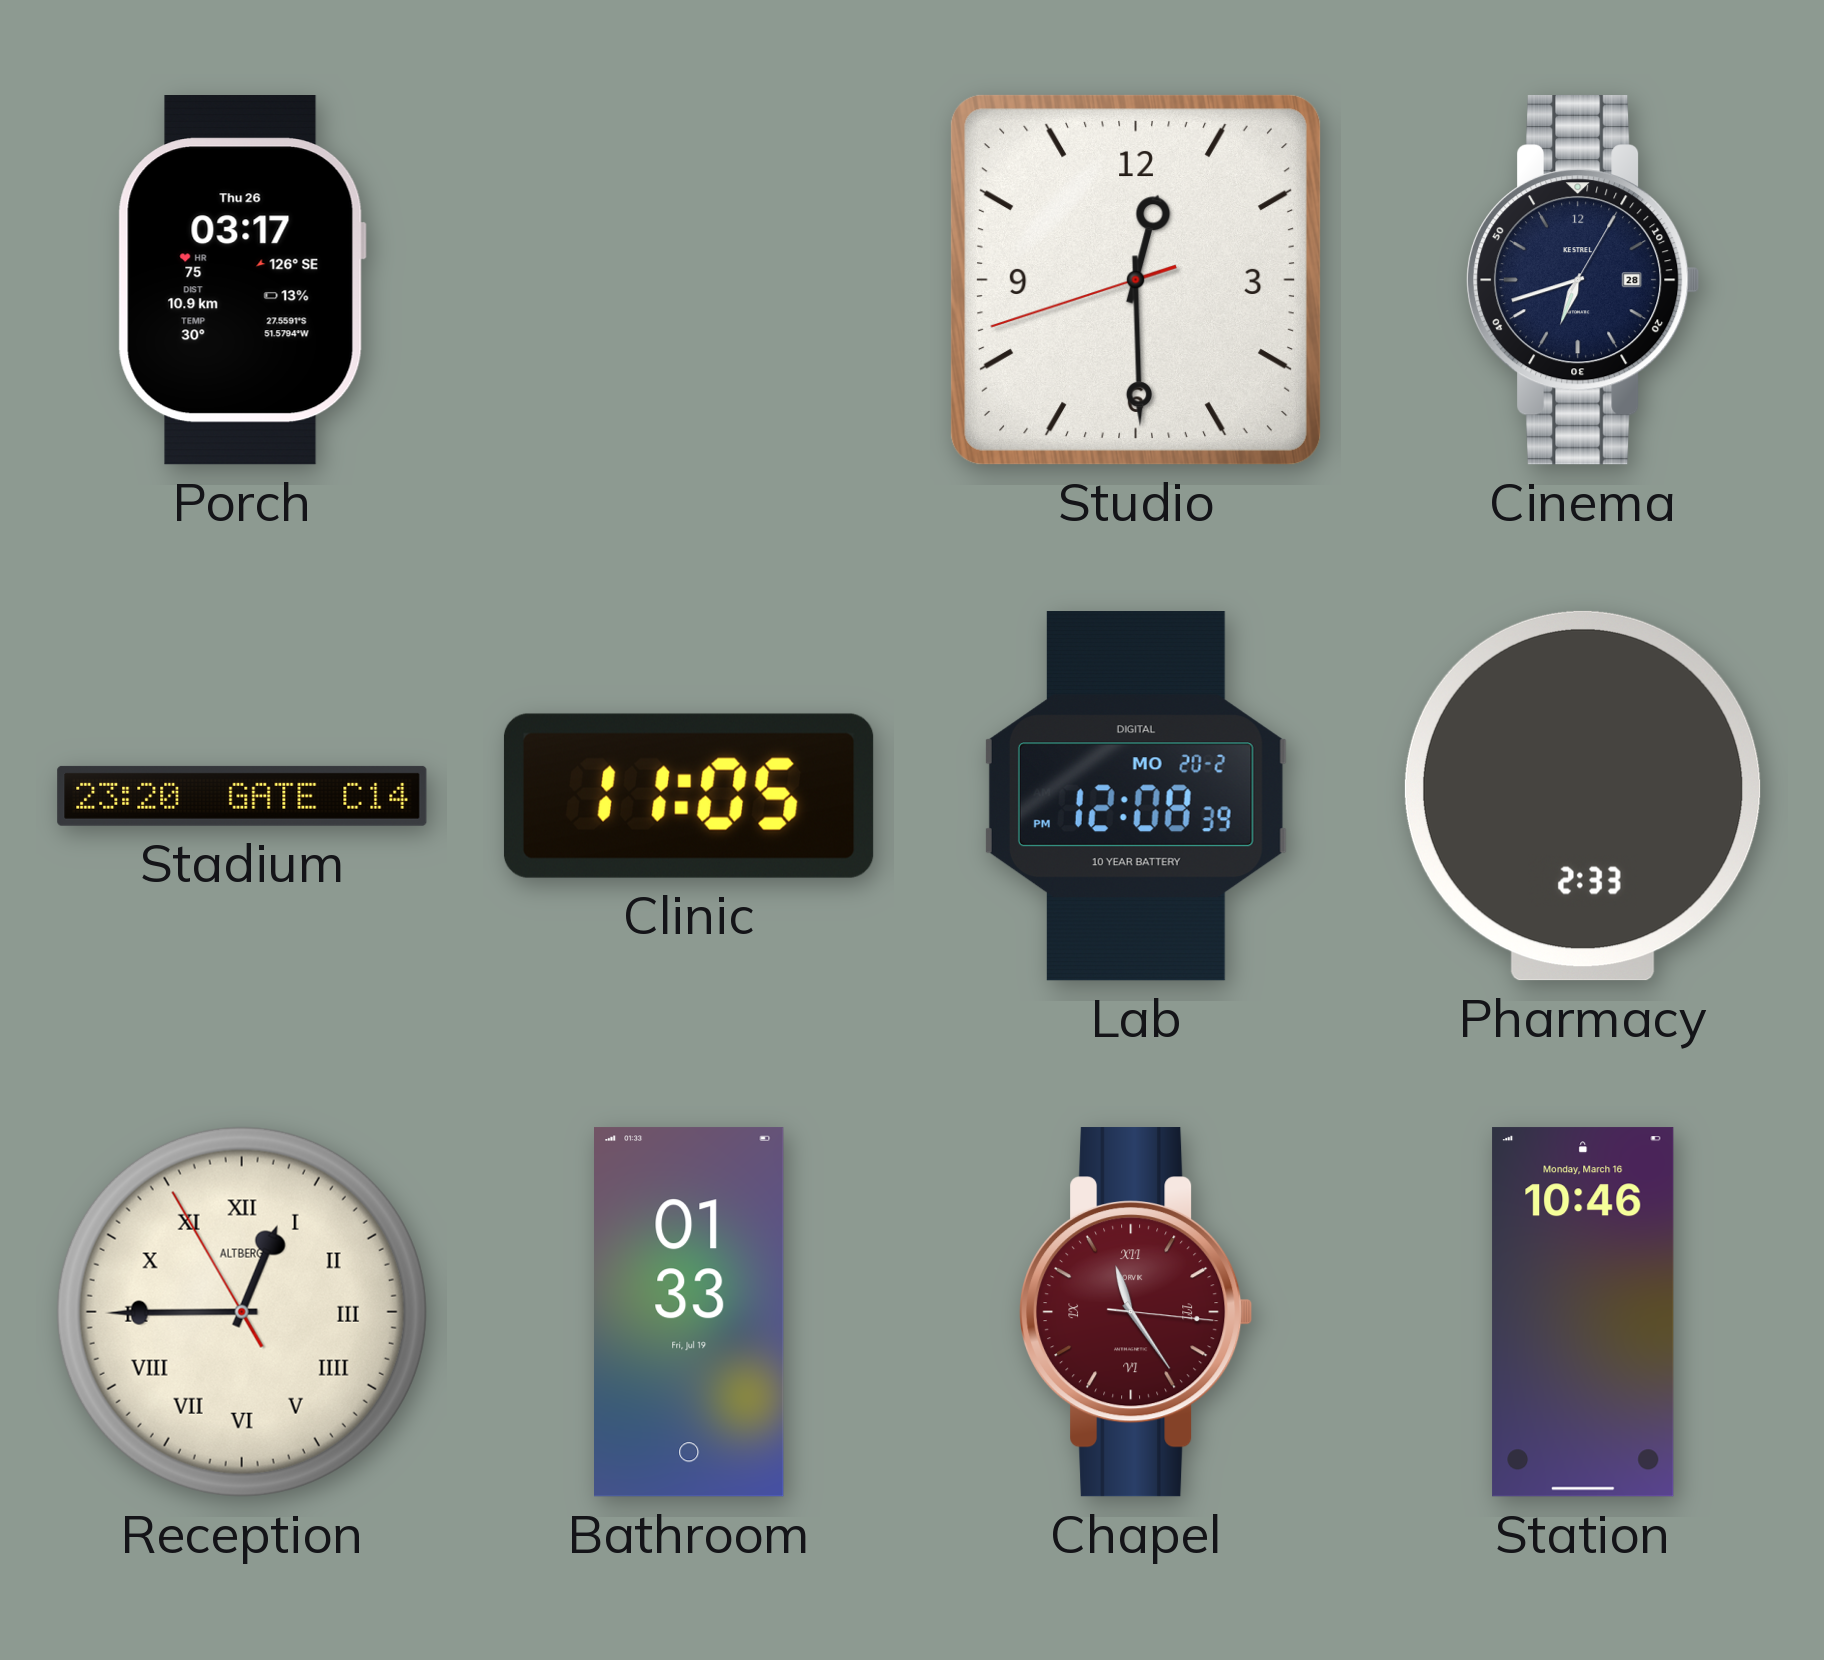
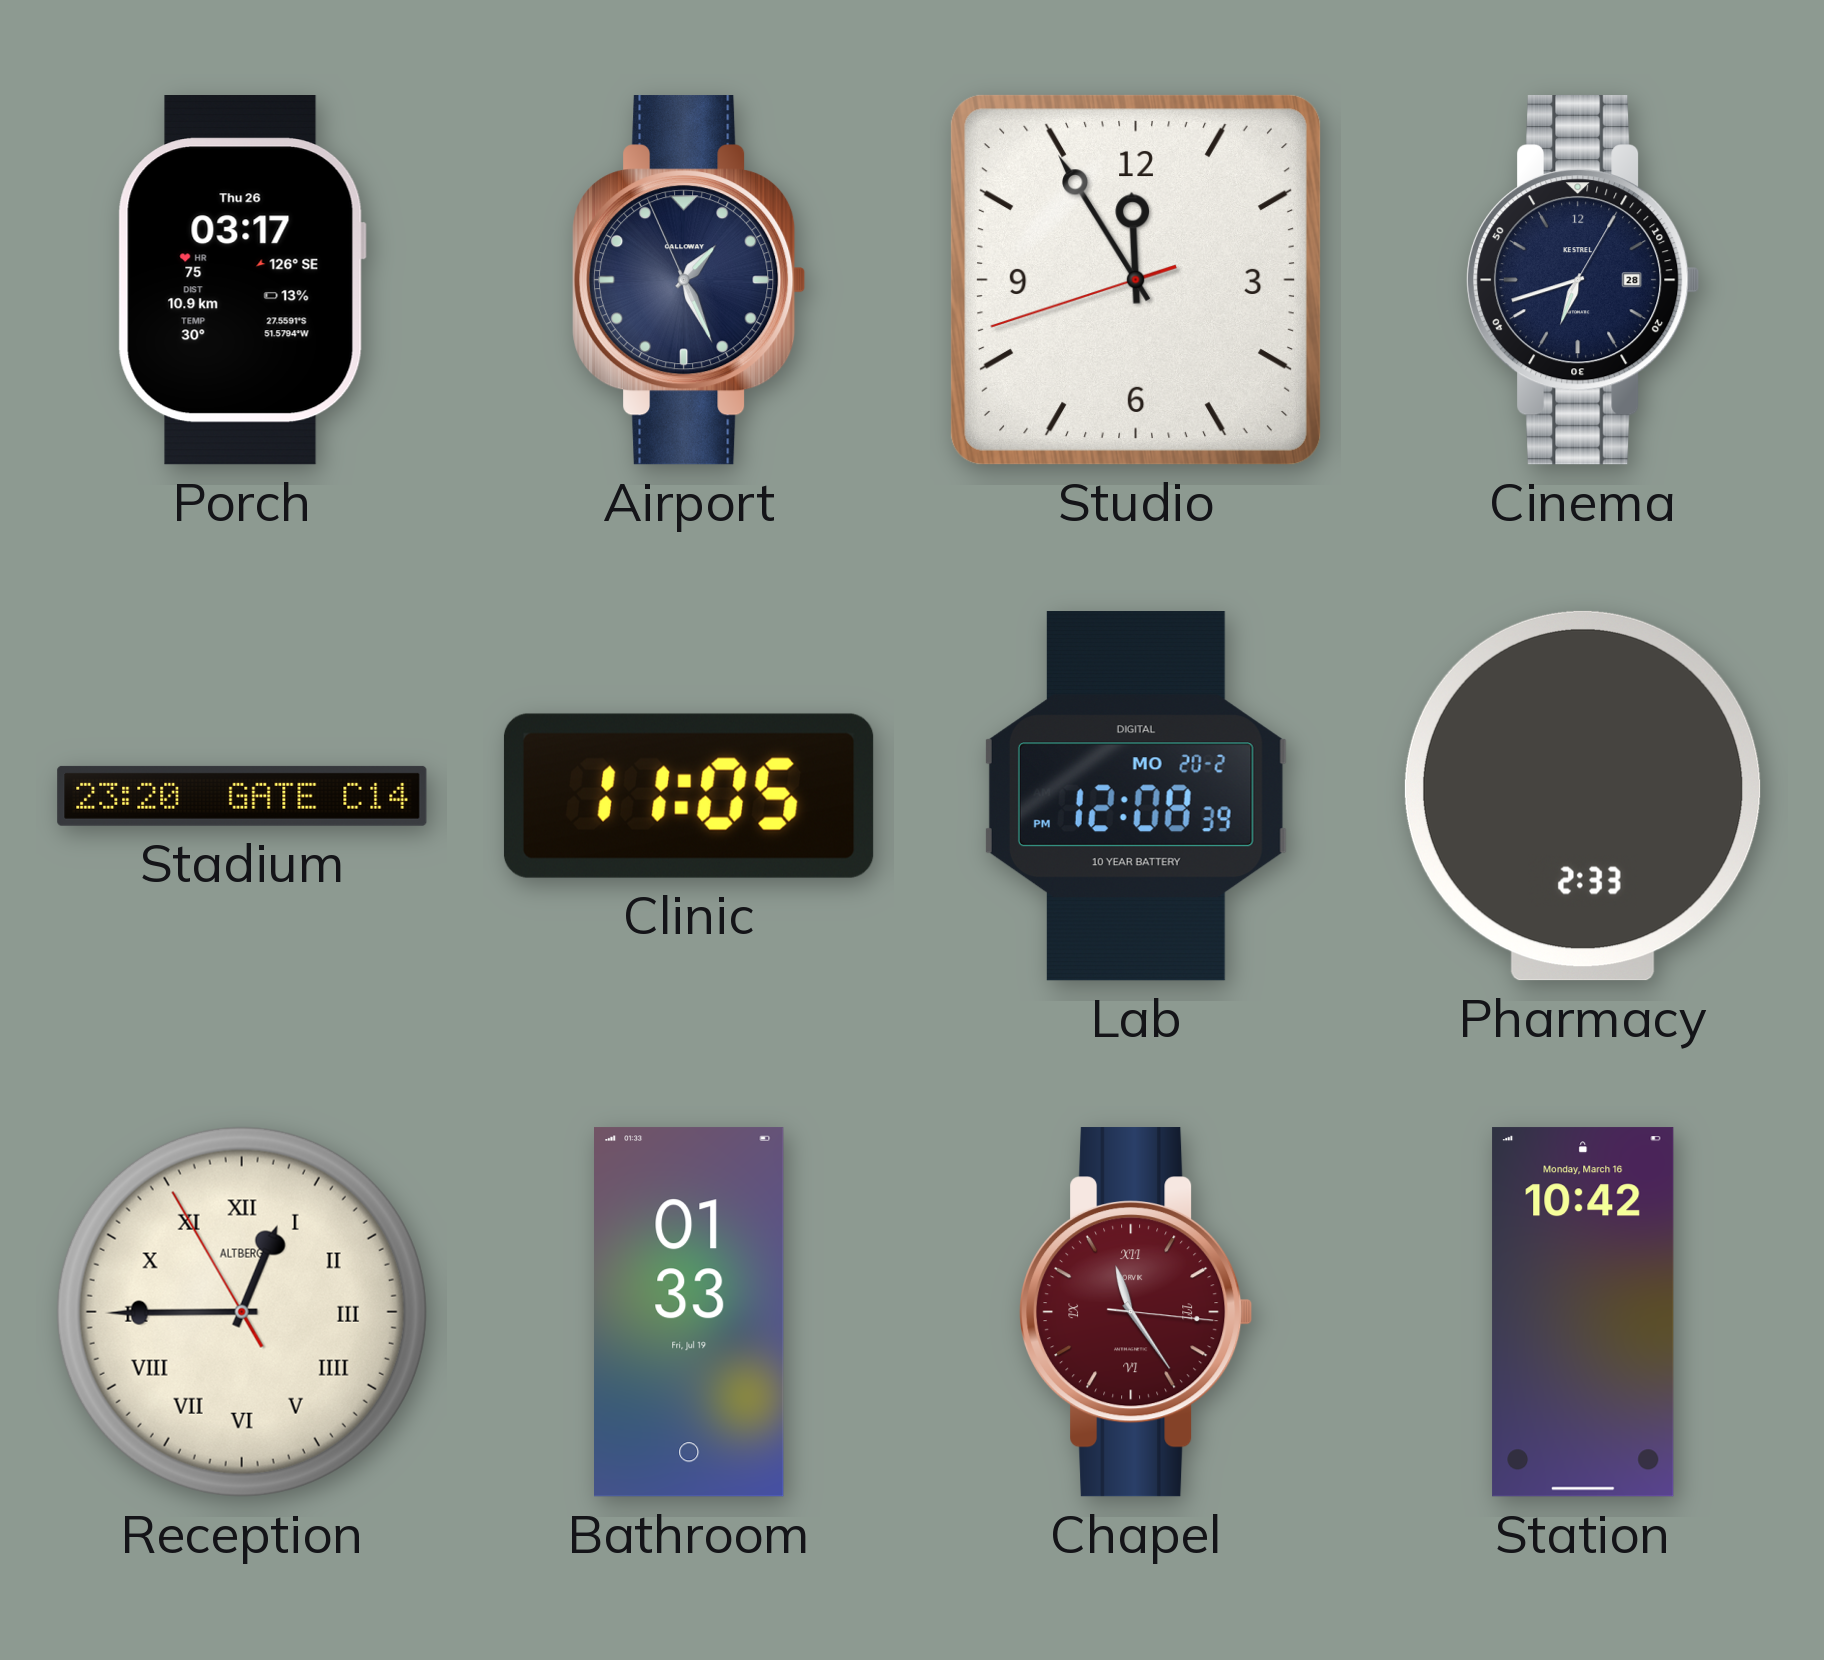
Airport: none -> 1:25 (689, 280)
Studio: 12:29 -> 11:54 (1136, 280)
Station: 10:46 -> 10:42 (1583, 1312)
